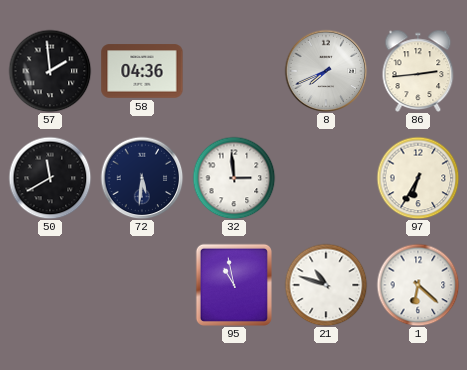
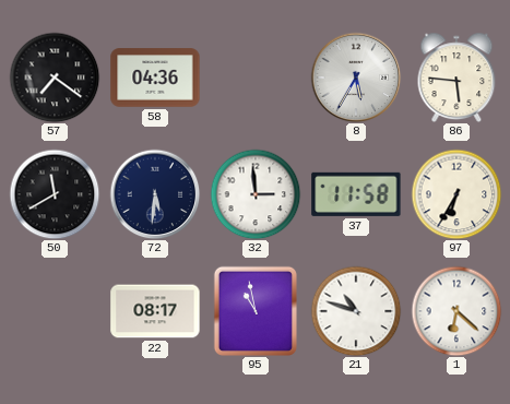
57: 1:59 -> 7:21 (55, 78)
8: 7:41 -> 5:35 (356, 78)
86: 2:44 -> 5:46 (456, 76)
37: none -> 11:58 (356, 194)
22: none -> 08:17 (155, 311)
